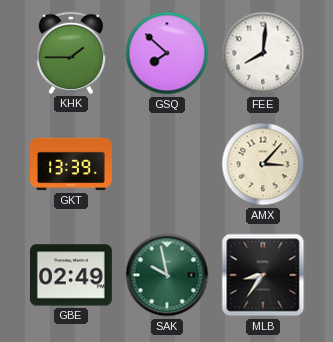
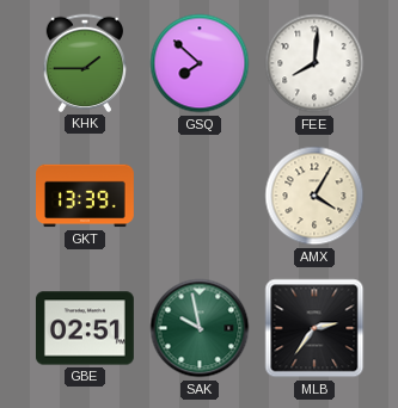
AMX: 3:07 -> 4:05 (314, 196)
GBE: 02:49 -> 02:51 (85, 328)
MLB: 8:36 -> 2:36 (314, 328)
